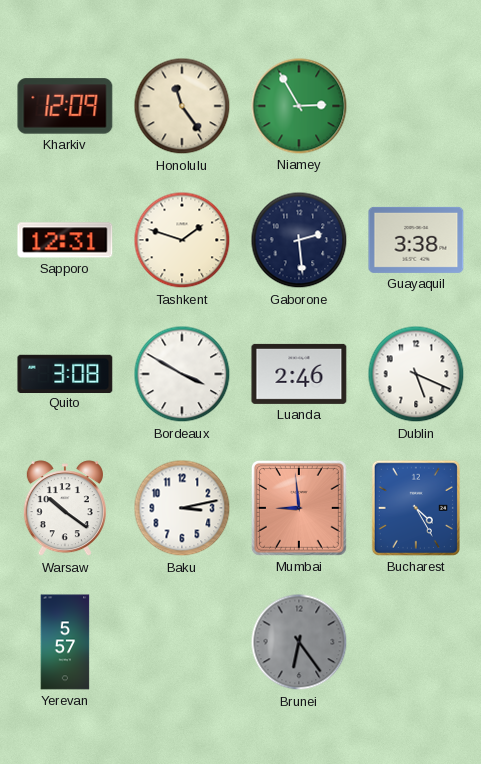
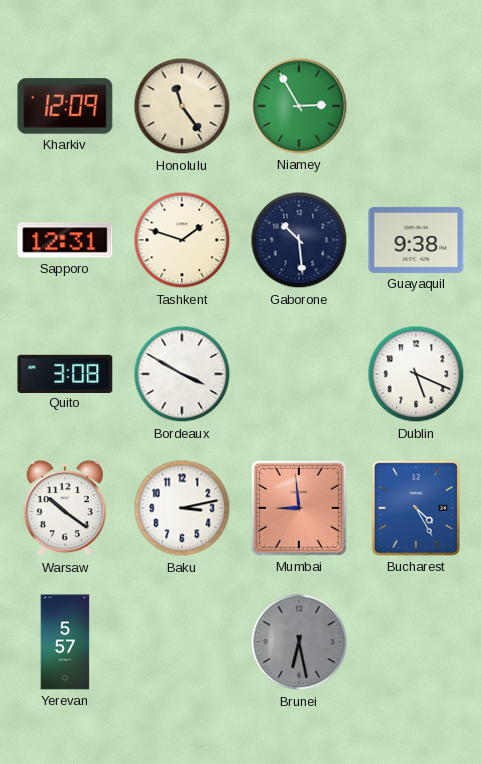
Gaborone: 2:29 -> 10:29 (299, 240)
Guayaquil: 3:38 -> 9:38 (416, 240)
Luanda: 2:46 -> none (299, 374)
Brunei: 6:24 -> 6:28 (299, 642)
